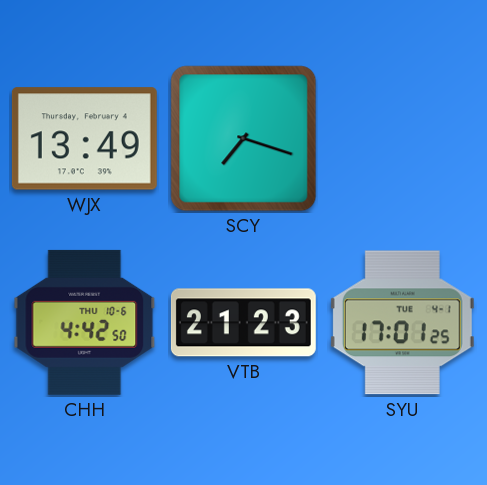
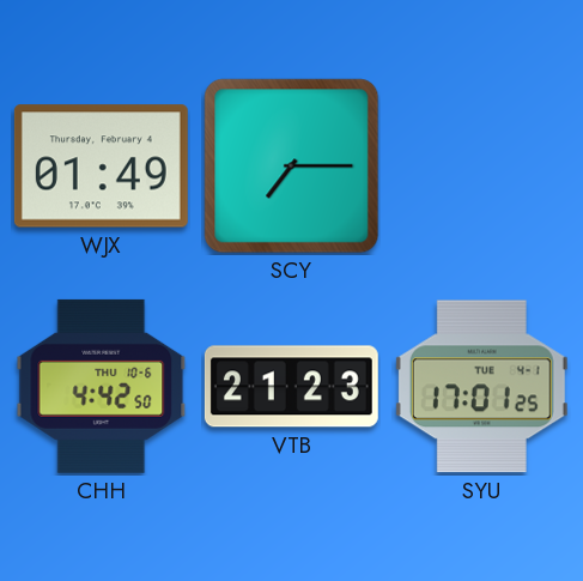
WJX: 13:49 -> 01:49 (101, 167)
SCY: 7:18 -> 7:15 (292, 167)
